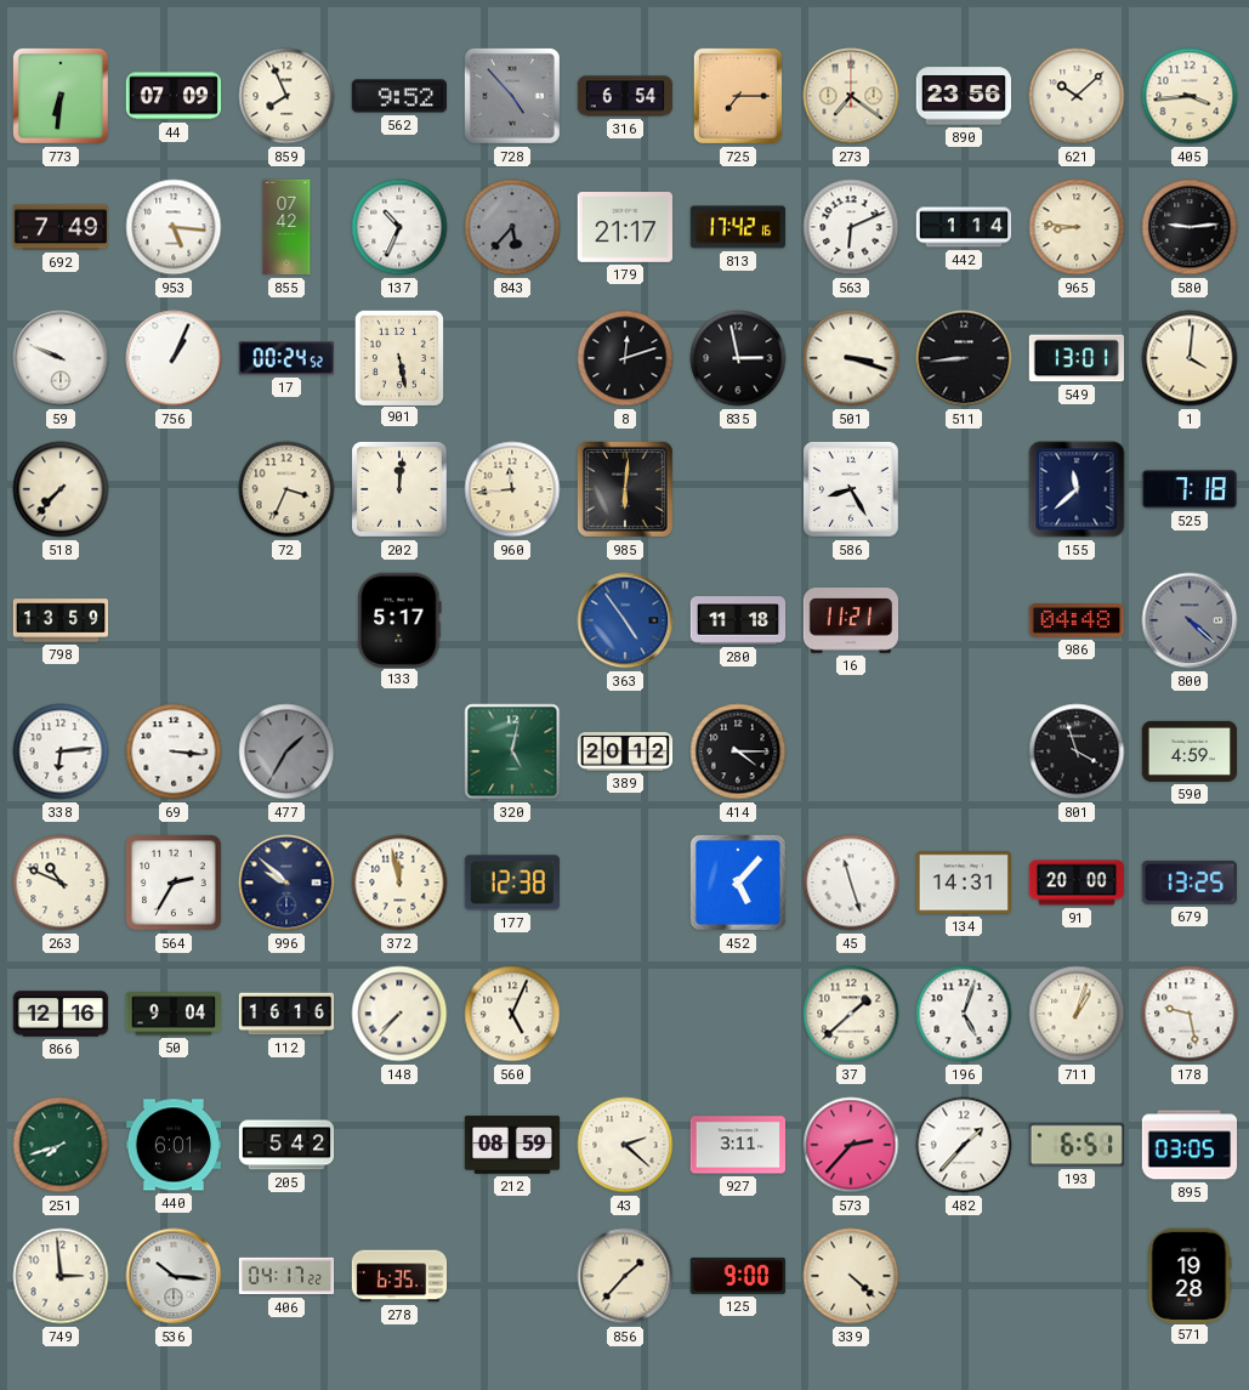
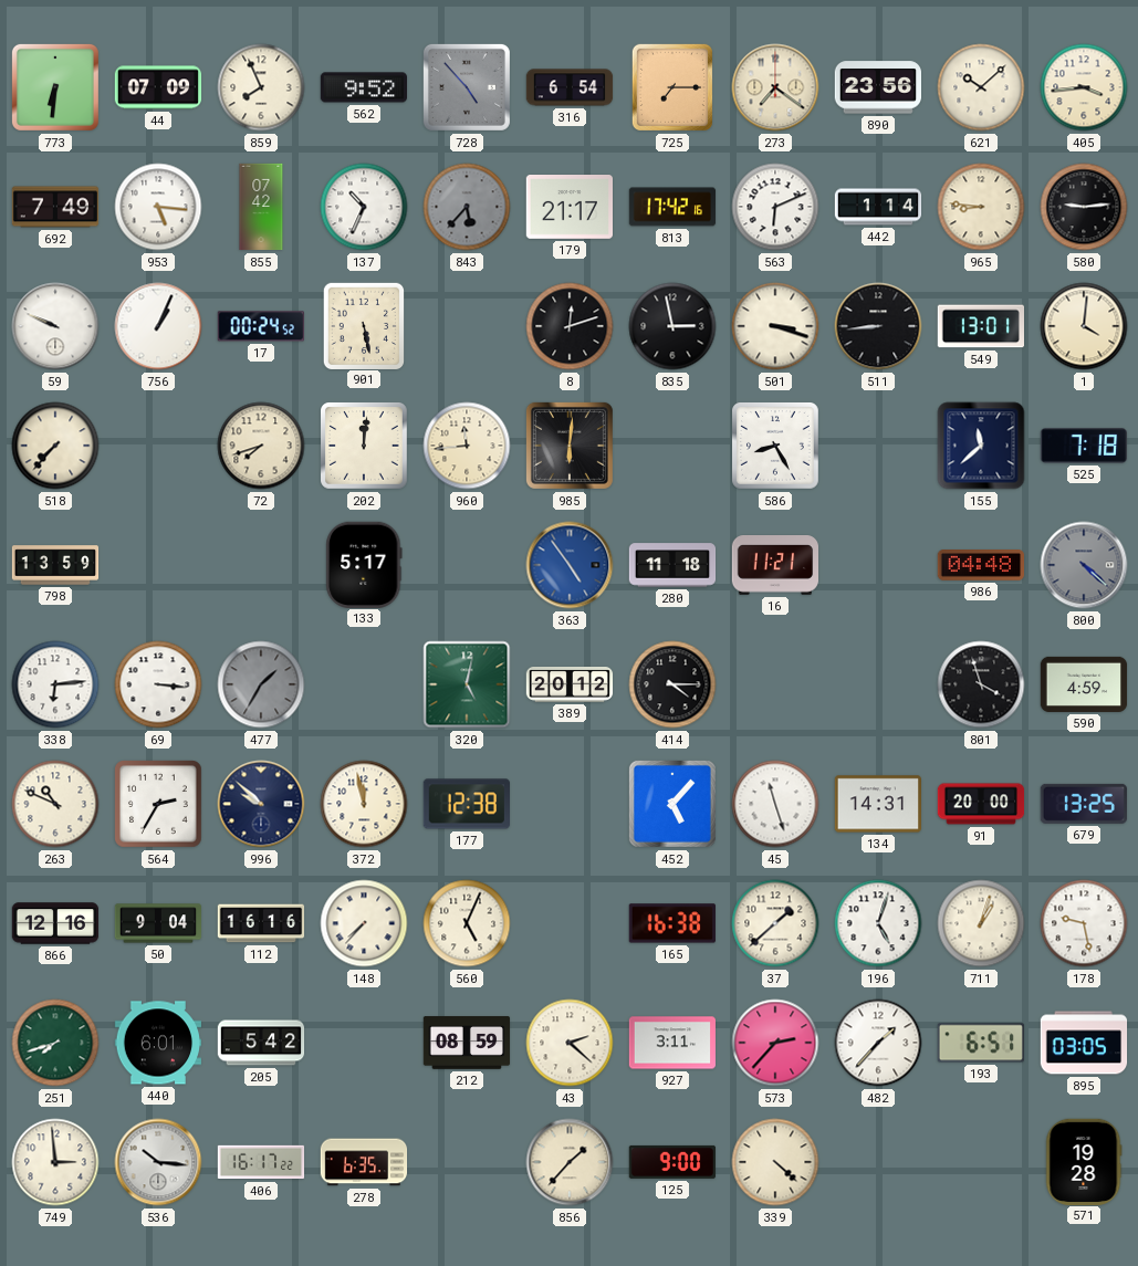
72: 3:34 -> 7:42 (261, 446)
165: none -> 16:38 (672, 923)
406: 04:17 -> 16:17 (261, 1162)
